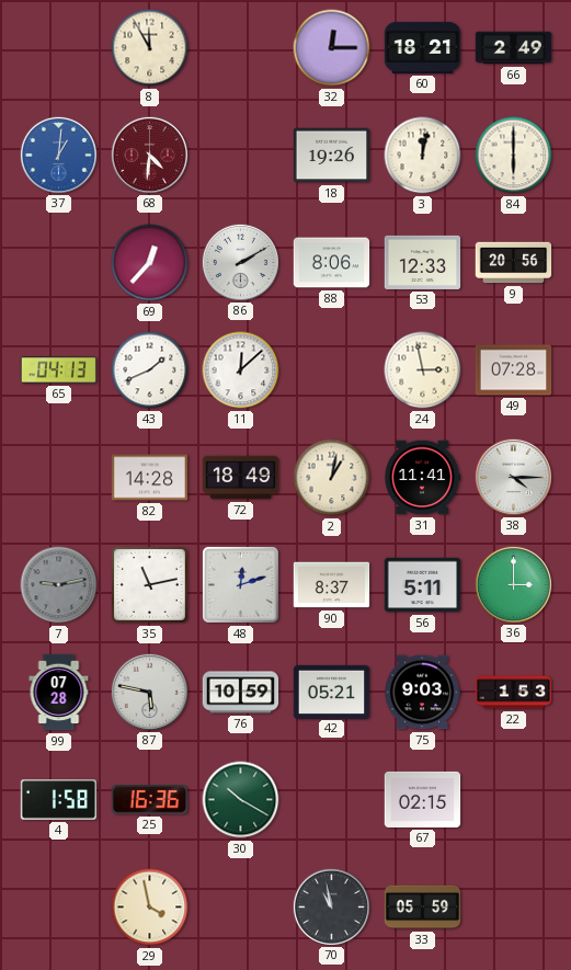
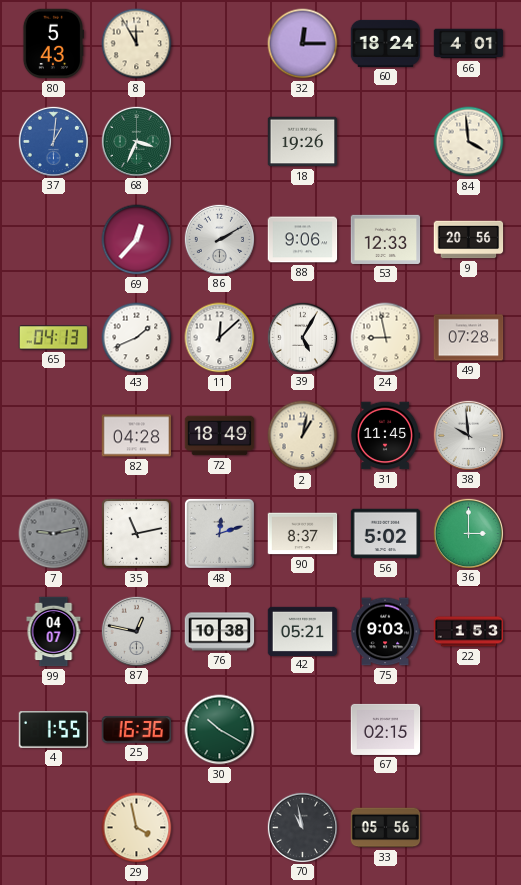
80: none -> 5:43 (52, 44)
60: 18:21 -> 18:24 (386, 43)
66: 2:49 -> 4:01 (469, 44)
68: 4:31 -> 3:34 (136, 141)
68 dial: burgundy -> green (136, 141)
3: 12:02 -> none (423, 156)
84: 6:00 -> 3:59 (469, 142)
88: 8:06 -> 9:06 (303, 240)
39: none -> 5:05 (302, 337)
24: 2:58 -> 8:58 (386, 338)
82: 14:28 -> 04:28 (137, 436)
31: 11:41 -> 11:45 (385, 436)
38: 4:15 -> 9:59 (468, 435)
56: 5:11 -> 5:02 (386, 534)
99: 07:28 -> 04:07 (54, 632)
87: 5:47 -> 12:47 (136, 631)
76: 10:59 -> 10:38 (220, 632)
4: 1:58 -> 1:55 (54, 730)
33: 05:59 -> 05:56 (386, 828)
